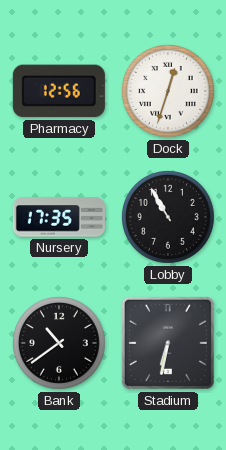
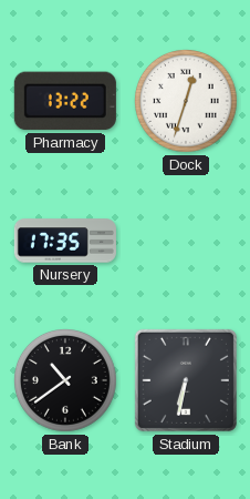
Pharmacy: 12:56 -> 13:22 (65, 101)
Lobby: 10:55 -> none (169, 218)
